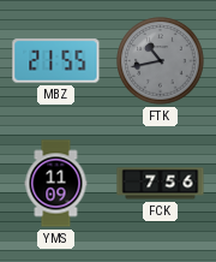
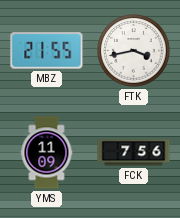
FTK: 10:43 -> 3:43 (134, 51)
FTK dial: grey -> white (134, 51)
